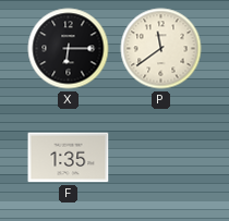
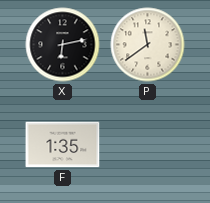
X: 6:15 -> 6:13 (63, 45)
